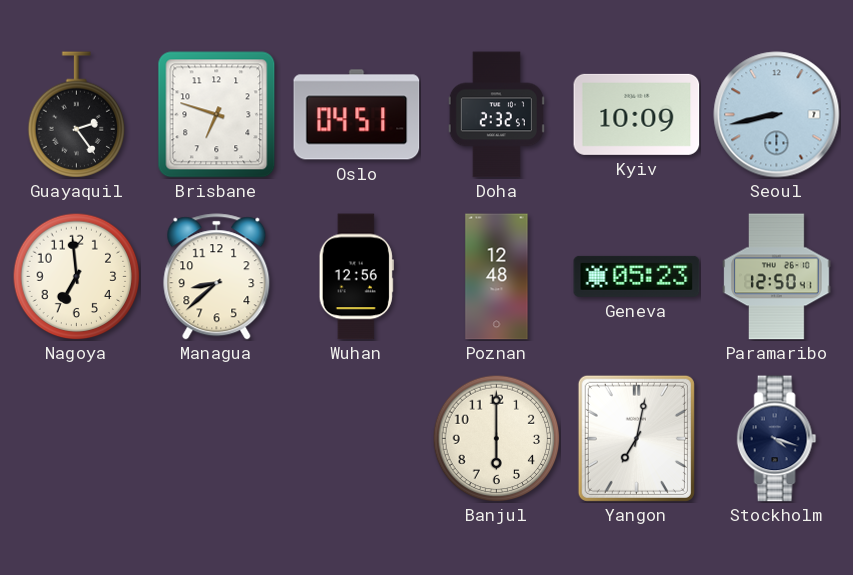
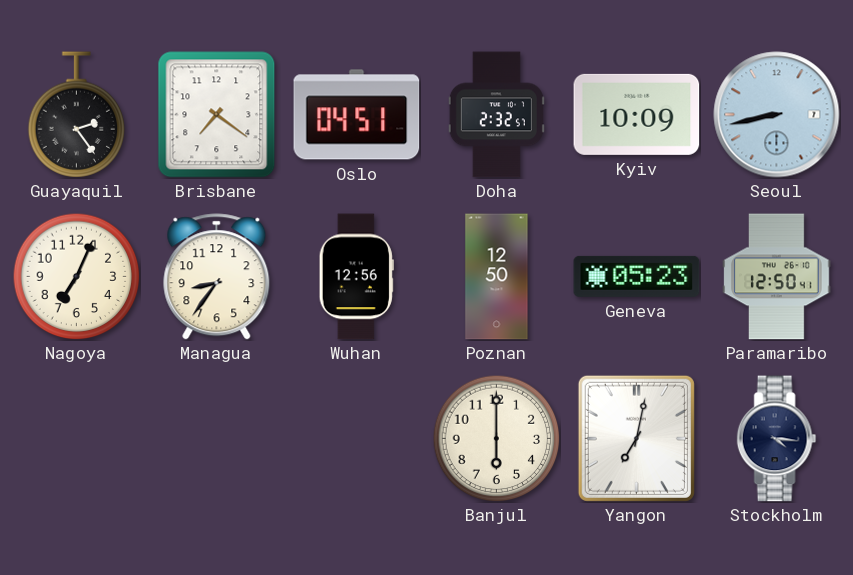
Brisbane: 6:48 -> 7:21 (217, 115)
Nagoya: 6:59 -> 7:04 (76, 276)
Managua: 8:38 -> 8:36 (217, 277)
Poznan: 12:48 -> 12:50 (497, 277)
Stockholm: 4:18 -> 4:16 (777, 439)
